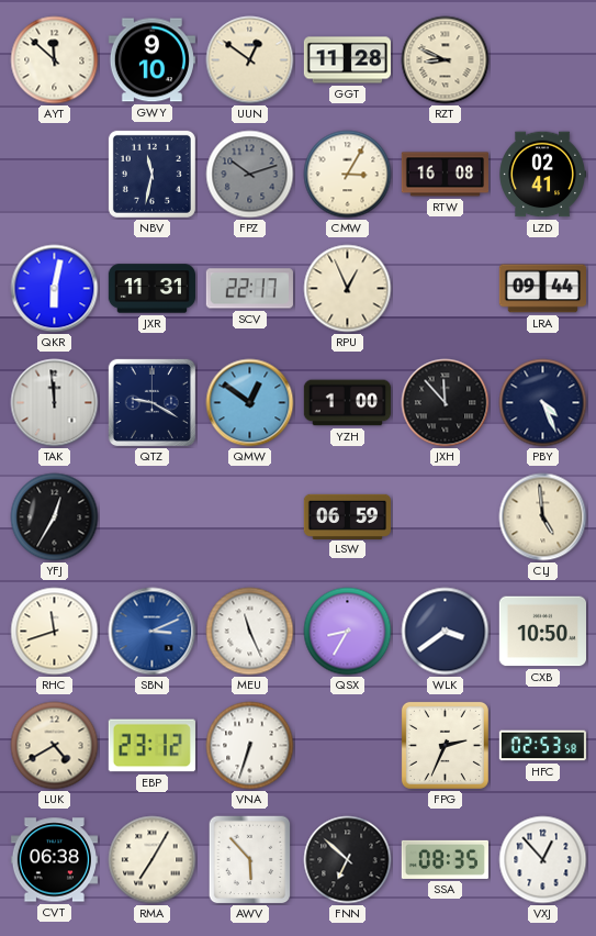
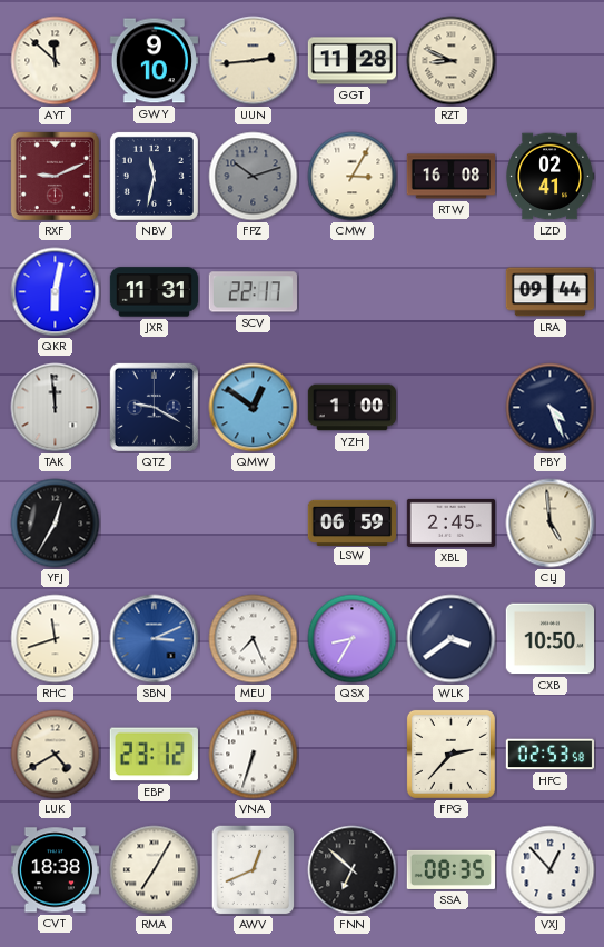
UUN: 12:51 -> 2:44 (254, 61)
RXF: none -> 9:11 (55, 176)
RPU: 12:56 -> none (348, 289)
JXH: 11:53 -> none (446, 403)
XBL: none -> 2:45 (450, 522)
MEU: 11:26 -> 7:26 (254, 639)
FPG: 2:34 -> 2:37 (450, 754)
CVT: 06:38 -> 18:38 (55, 870)
AWV: 5:53 -> 12:41 (254, 870)
